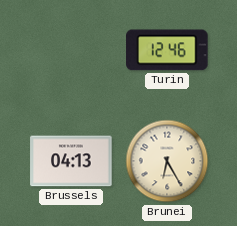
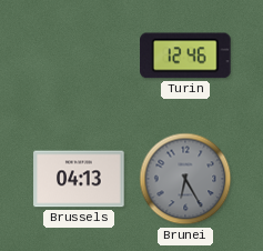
Brunei dial: cream -> grey (185, 179)
